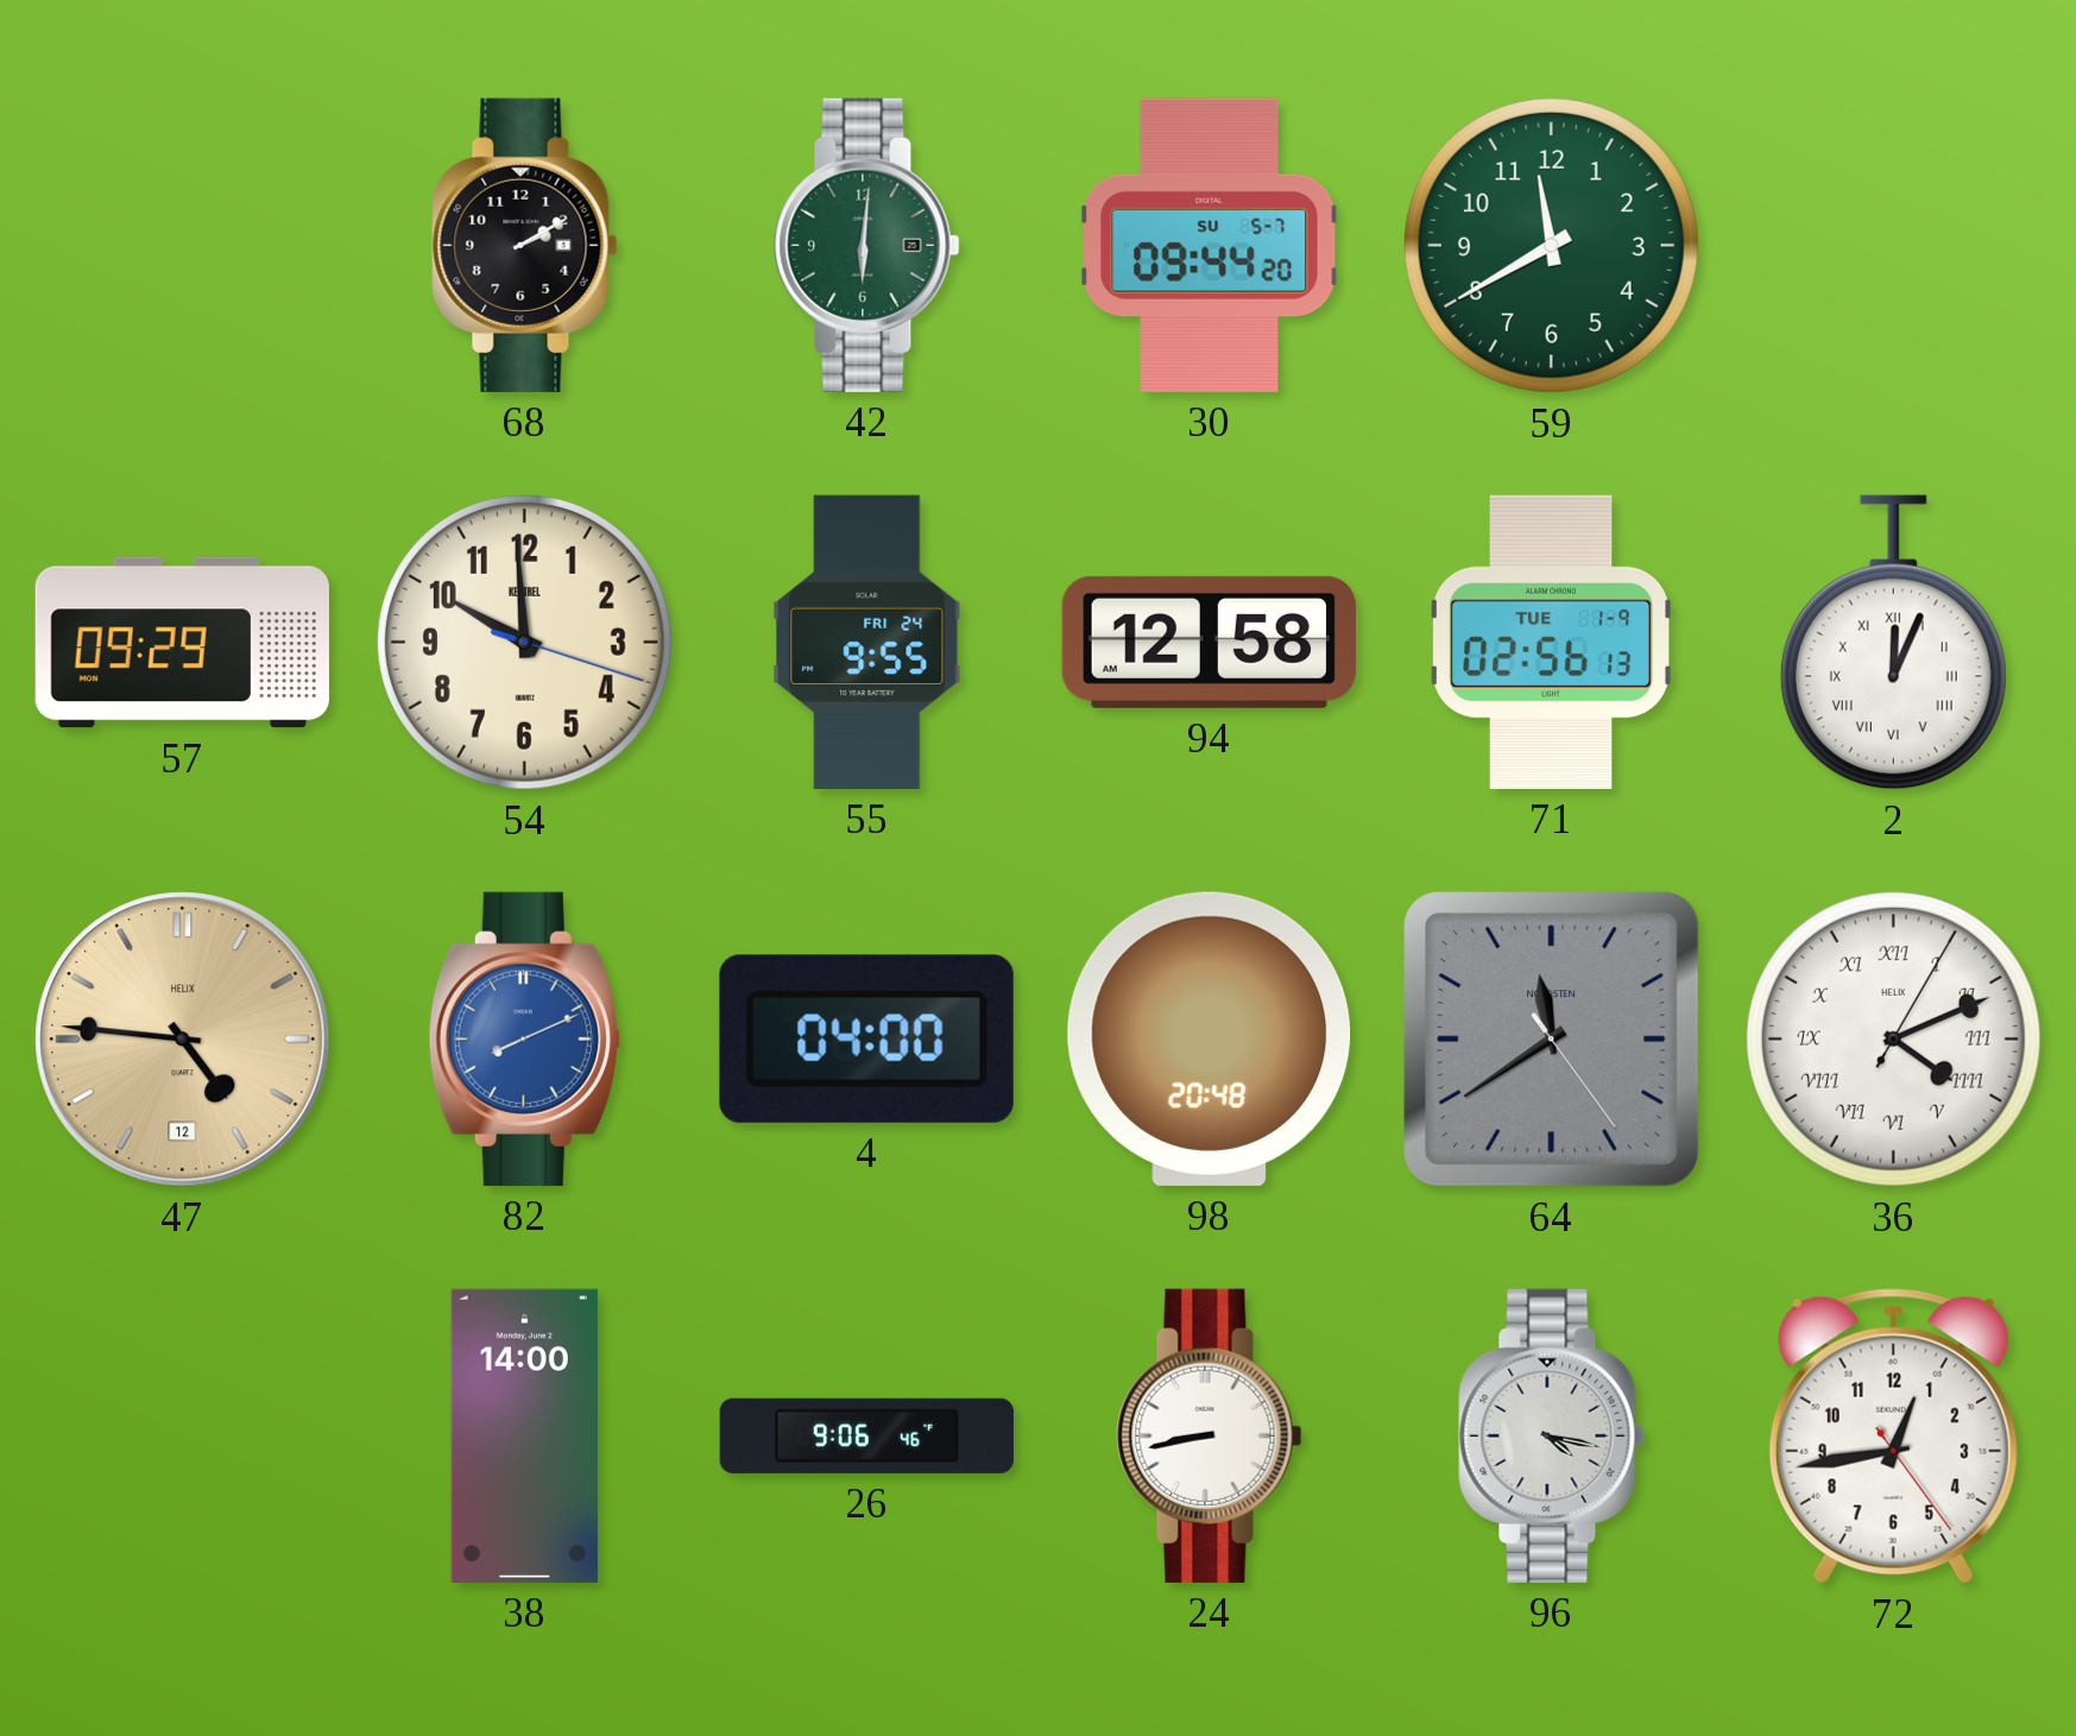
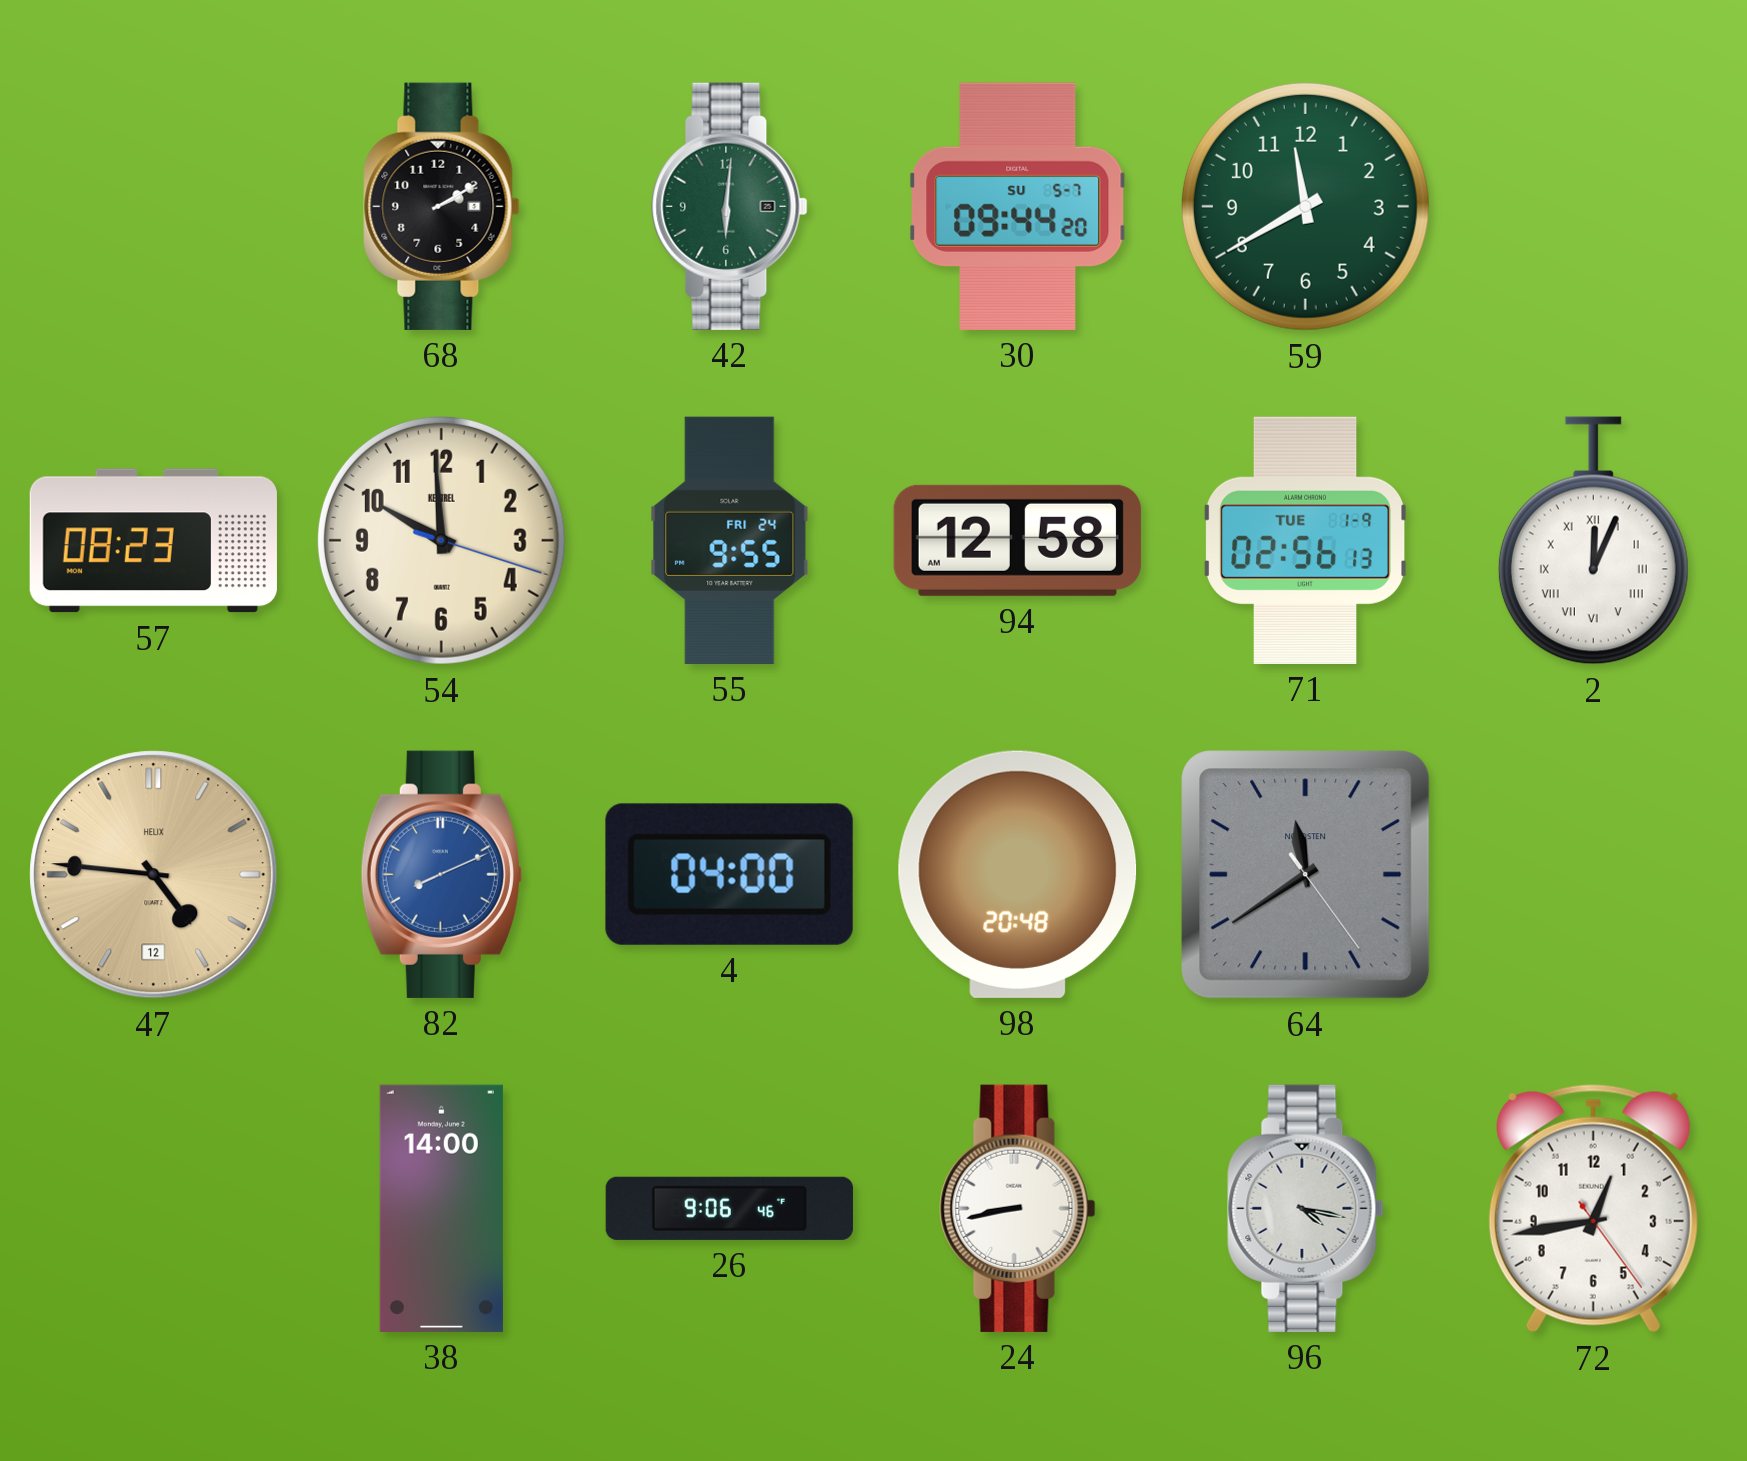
57: 09:29 -> 08:23 (153, 541)
36: 4:11 -> none (1893, 1039)
